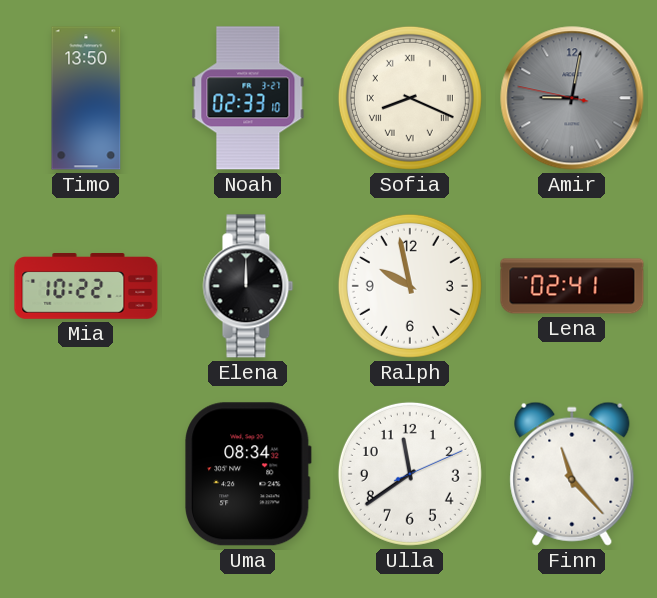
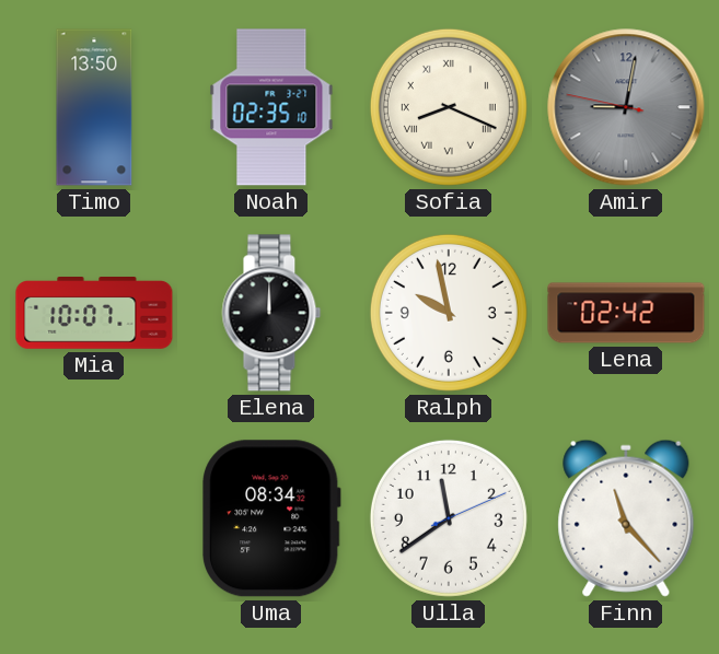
Noah: 02:33 -> 02:35 (271, 107)
Mia: 10:22 -> 10:07 (94, 314)
Lena: 02:41 -> 02:42 (626, 313)
